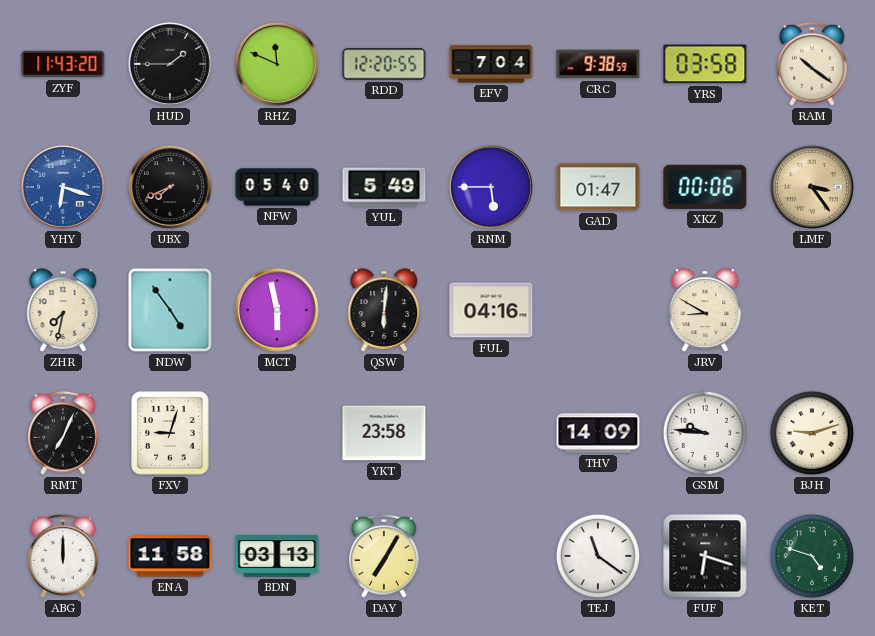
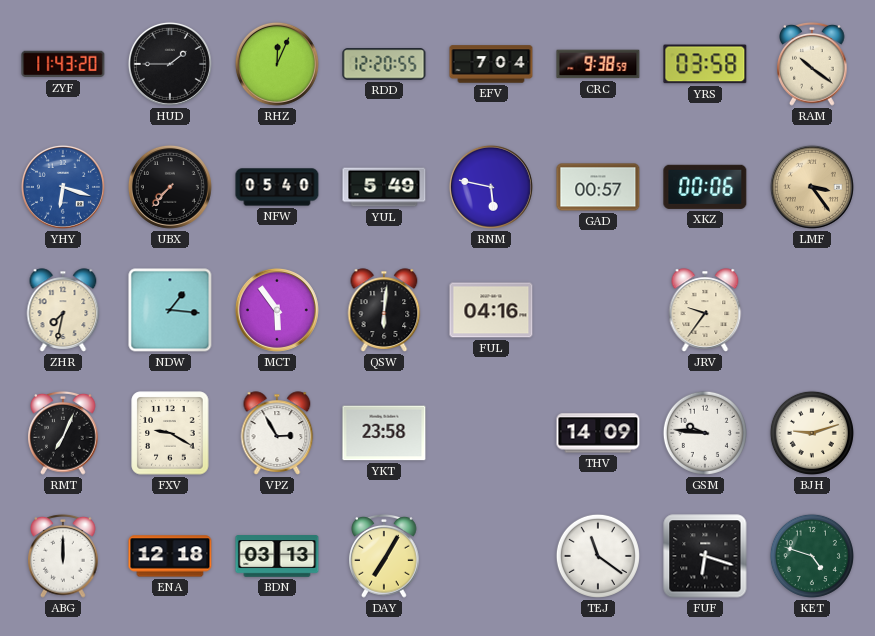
RHZ: 11:49 -> 12:04 (277, 64)
UBX: 7:41 -> 7:37 (170, 187)
RNM: 5:45 -> 5:47 (491, 187)
GAD: 01:47 -> 00:57 (598, 187)
NDW: 4:54 -> 1:16 (170, 310)
MCT: 5:58 -> 5:54 (277, 310)
JRV: 8:50 -> 9:36 (705, 310)
FXV: 9:03 -> 9:20 (170, 433)
VPZ: none -> 2:55 (277, 433)
ENA: 11:58 -> 12:18 (170, 556)
